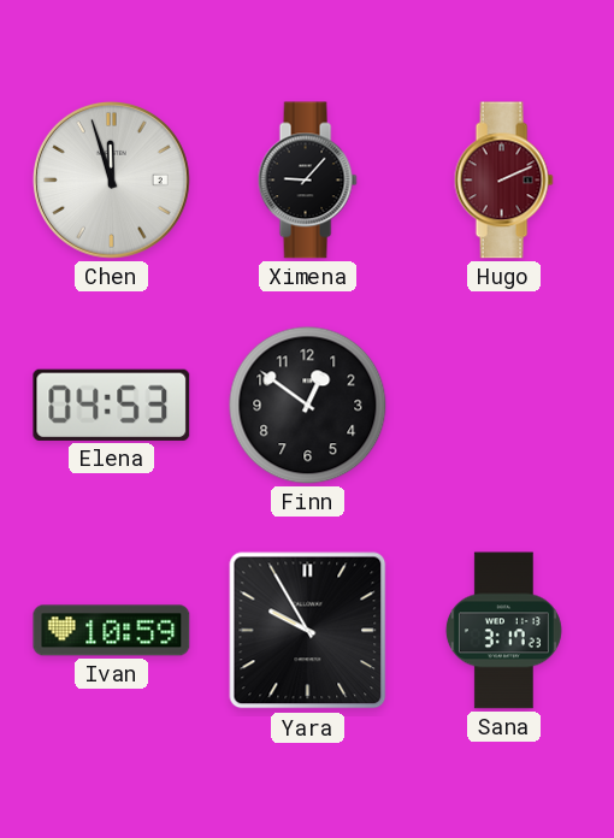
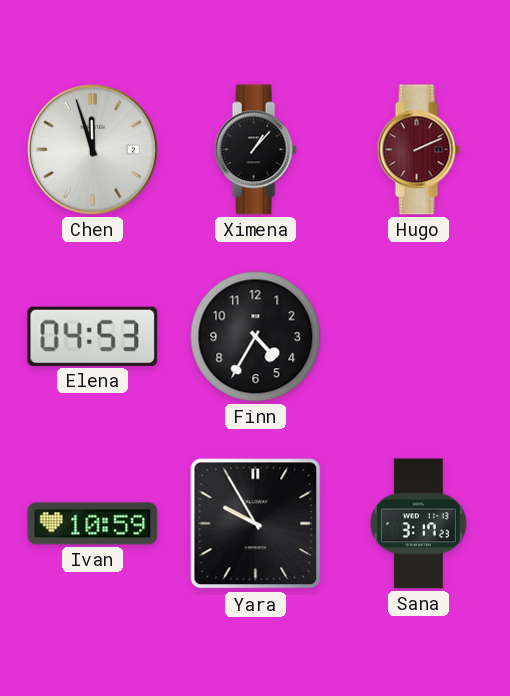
Ximena: 9:07 -> 1:07 (255, 150)
Finn: 12:51 -> 4:35 (256, 337)
